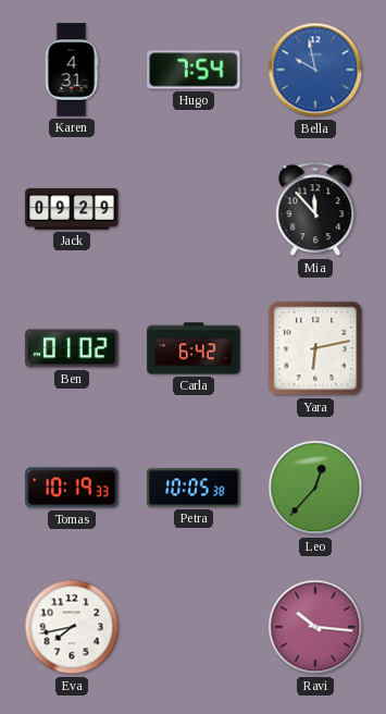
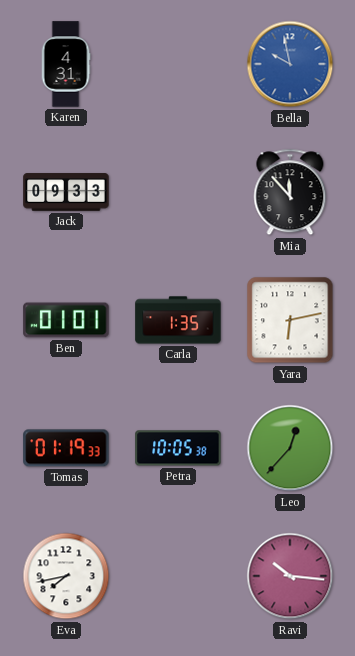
Hugo: 7:54 -> none (194, 70)
Jack: 09:29 -> 09:33 (66, 192)
Ben: 01:02 -> 01:01 (66, 320)
Carla: 6:42 -> 1:35 (178, 320)
Tomas: 10:19 -> 01:19 (66, 448)
